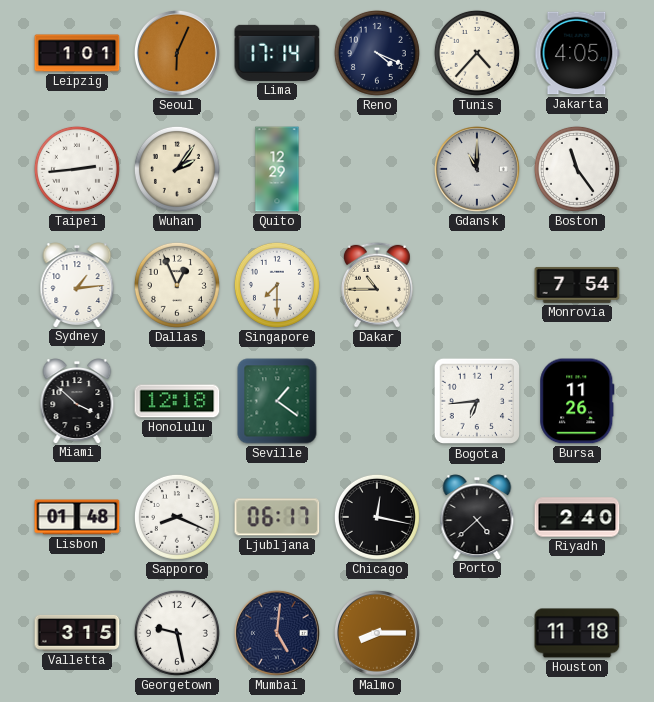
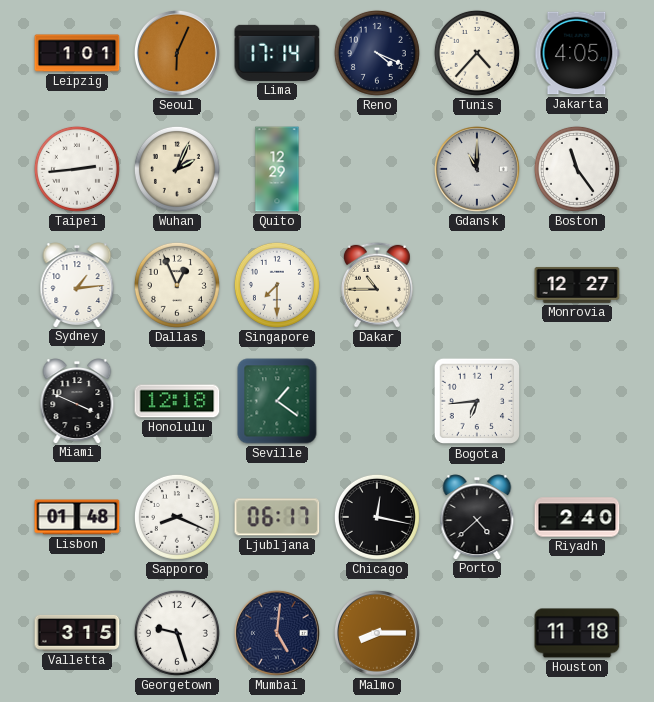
Wuhan: 2:06 -> 2:04 (177, 169)
Monrovia: 7:54 -> 12:27 (577, 285)
Miami: 3:52 -> 3:49 (77, 401)
Bursa: 11:26 -> none (577, 401)
Georgetown: 9:28 -> 9:27 (177, 633)
